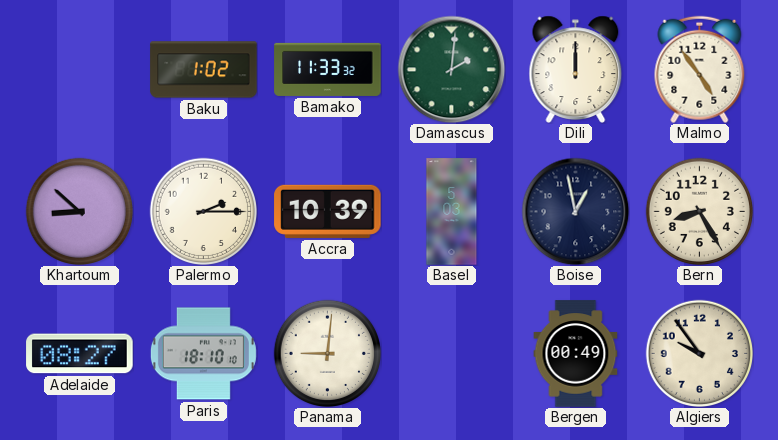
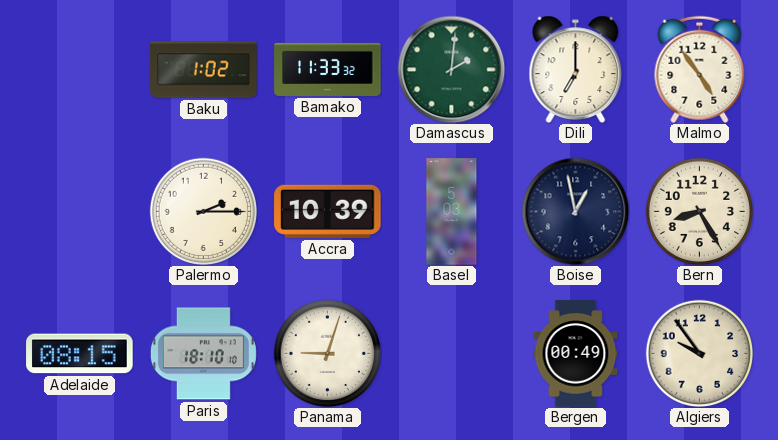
Dili: 12:00 -> 7:00 (576, 69)
Khartoum: 8:52 -> none (79, 211)
Adelaide: 08:27 -> 08:15 (80, 354)
Panama: 9:01 -> 9:03 (327, 353)
